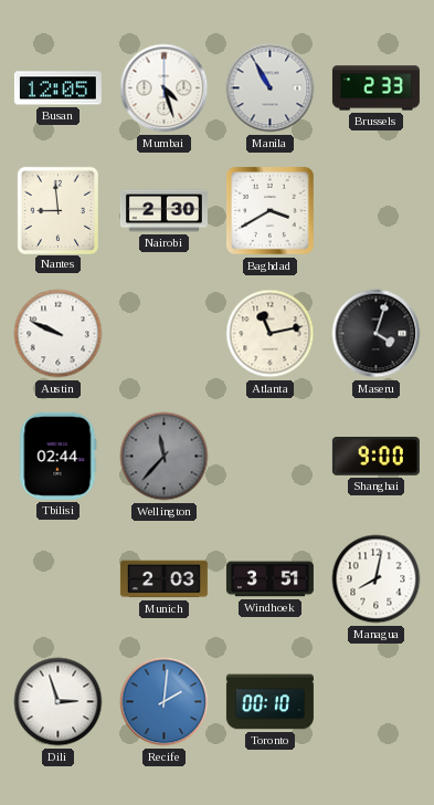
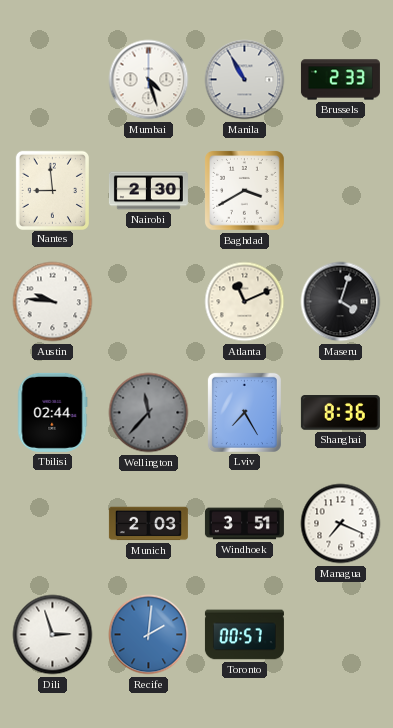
Busan: 12:05 -> none (57, 88)
Austin: 9:49 -> 9:46 (53, 302)
Atlanta: 11:13 -> 11:11 (245, 302)
Lviv: none -> 7:25 (244, 412)
Shanghai: 9:00 -> 8:36 (340, 413)
Managua: 8:02 -> 7:19 (341, 524)
Toronto: 00:10 -> 00:57 (244, 635)
